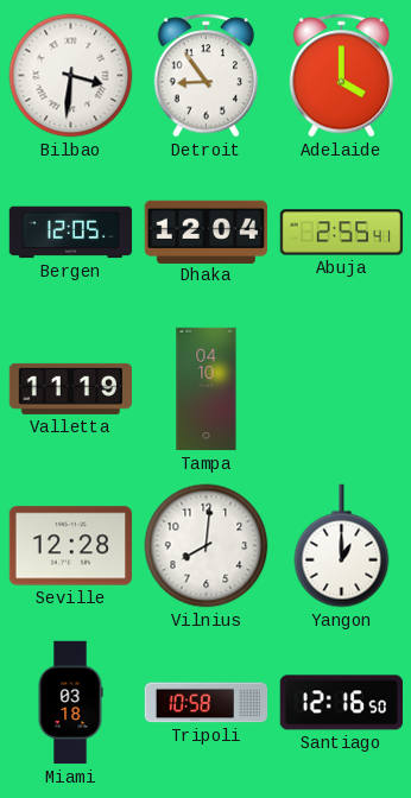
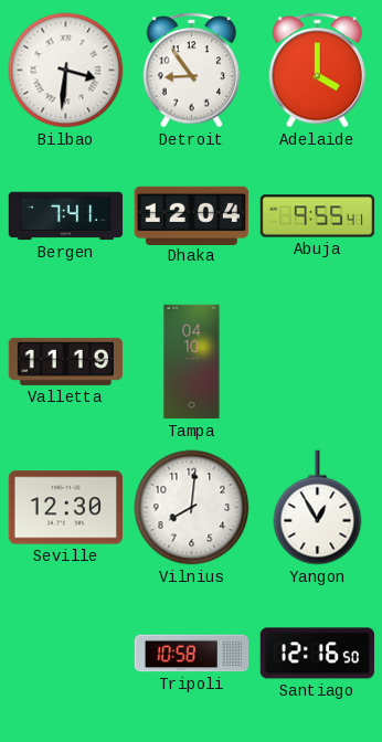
Bergen: 12:05 -> 7:41 (66, 216)
Abuja: 2:55 -> 9:55 (318, 216)
Seville: 12:28 -> 12:30 (65, 508)
Yangon: 1:00 -> 12:55 (318, 508)
Miami: 03:18 -> none (70, 703)
